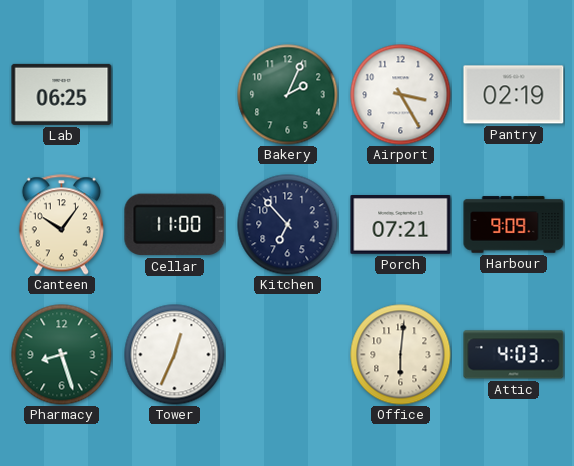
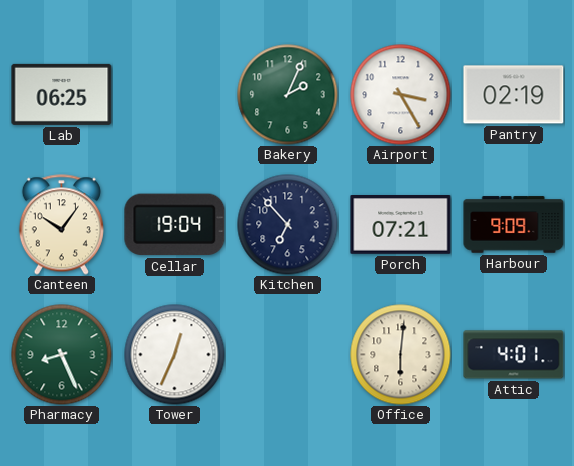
Cellar: 11:00 -> 19:04 (175, 225)
Pharmacy: 8:27 -> 8:26 (62, 355)
Attic: 4:03 -> 4:01 (514, 355)
